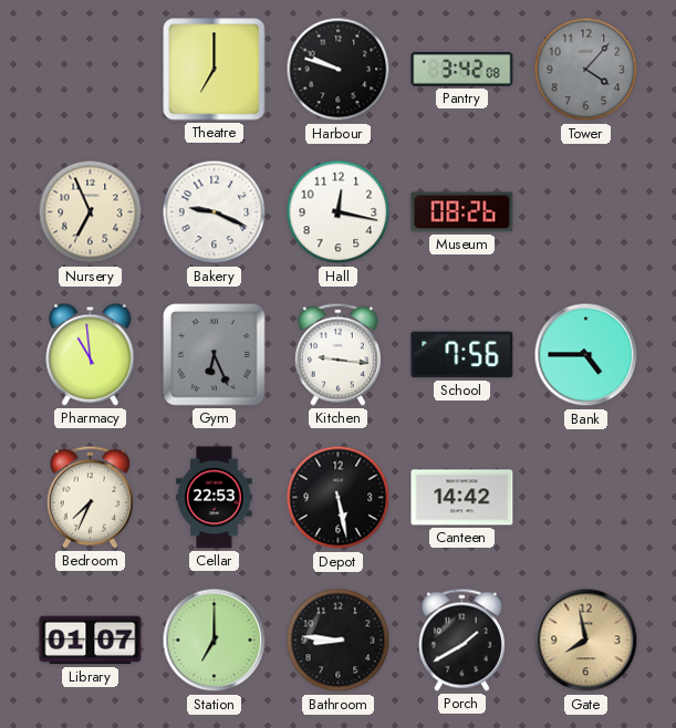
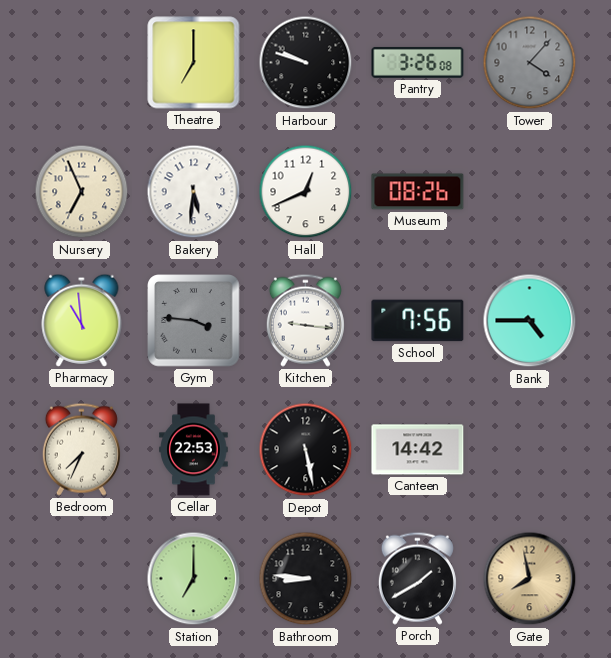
Pantry: 3:42 -> 3:26 (418, 63)
Bakery: 9:19 -> 5:31 (194, 192)
Hall: 12:17 -> 12:41 (306, 192)
Gym: 6:26 -> 3:46 (194, 321)
Library: 01:07 -> none (91, 641)
